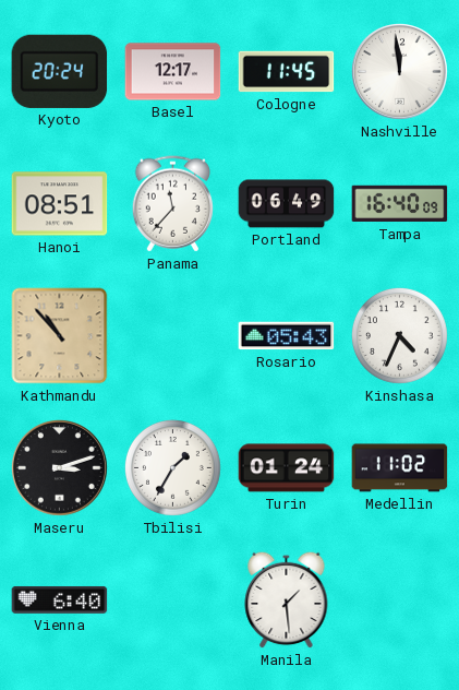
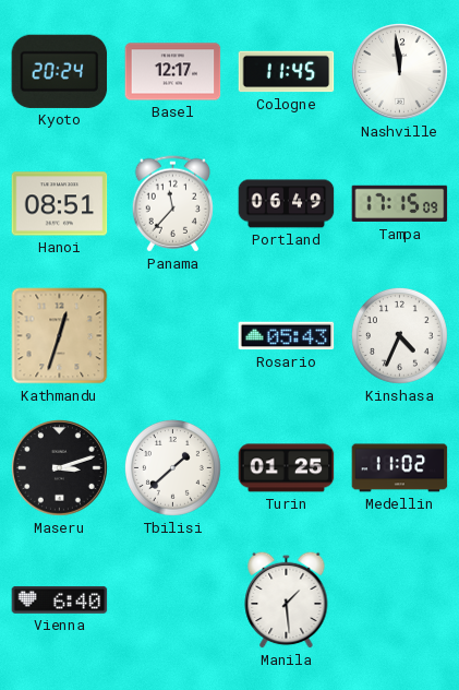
Tampa: 16:40 -> 17:15 (400, 204)
Kathmandu: 10:53 -> 12:33 (60, 336)
Tbilisi: 1:35 -> 1:38 (172, 467)
Turin: 01:24 -> 01:25 (287, 468)
